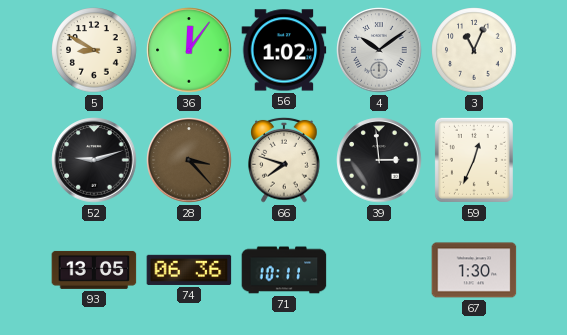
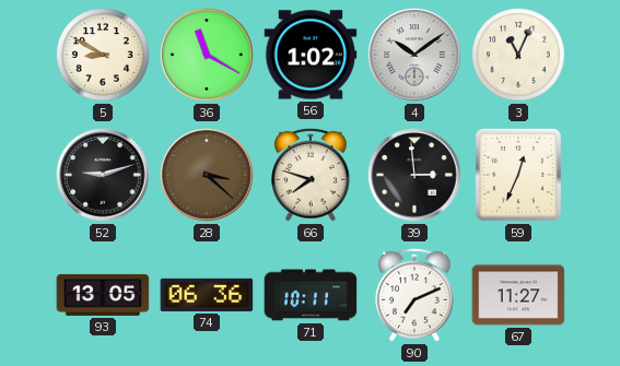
36: 12:06 -> 11:20 (207, 55)
28: 3:23 -> 3:22 (207, 175)
90: none -> 7:11 (414, 295)
67: 1:30 -> 11:27 (518, 295)
